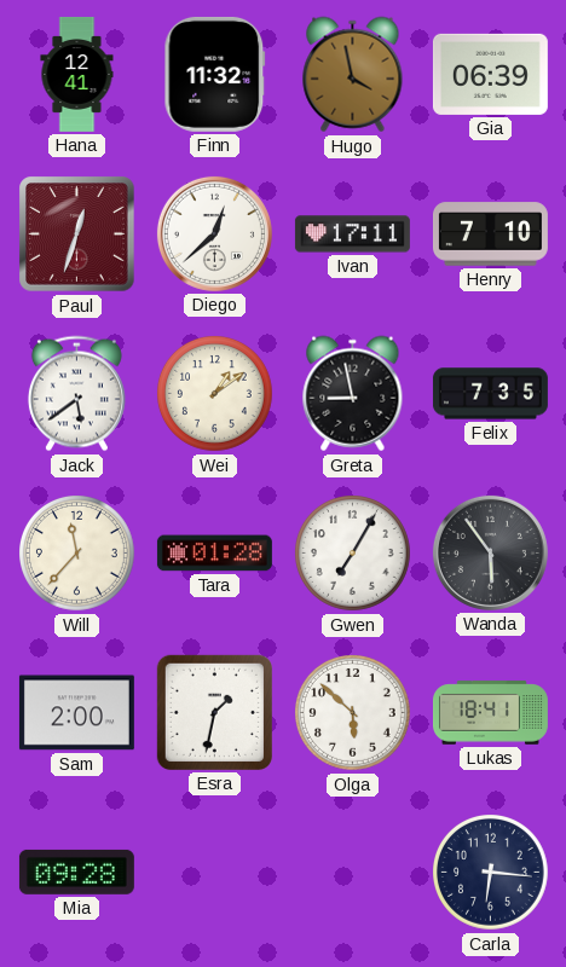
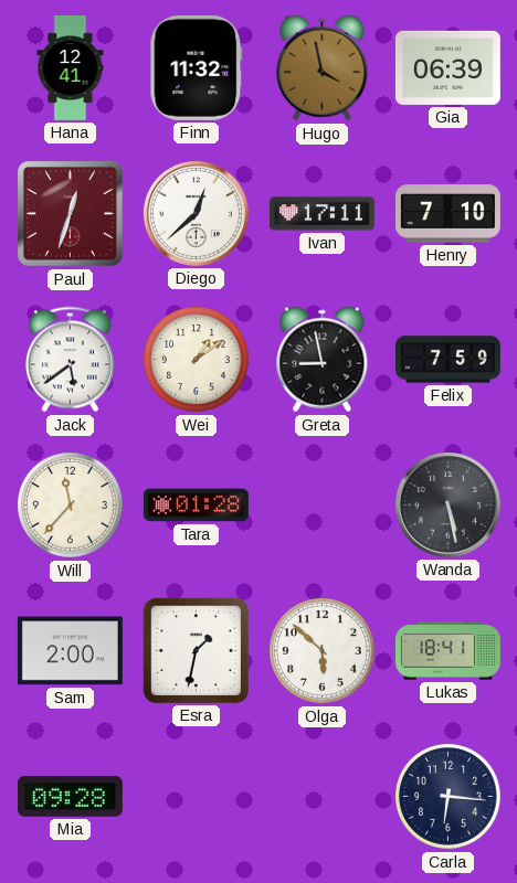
Felix: 7:35 -> 7:59 (447, 360)
Gwen: 7:05 -> none (353, 554)
Wanda: 5:54 -> 5:28 (447, 504)
